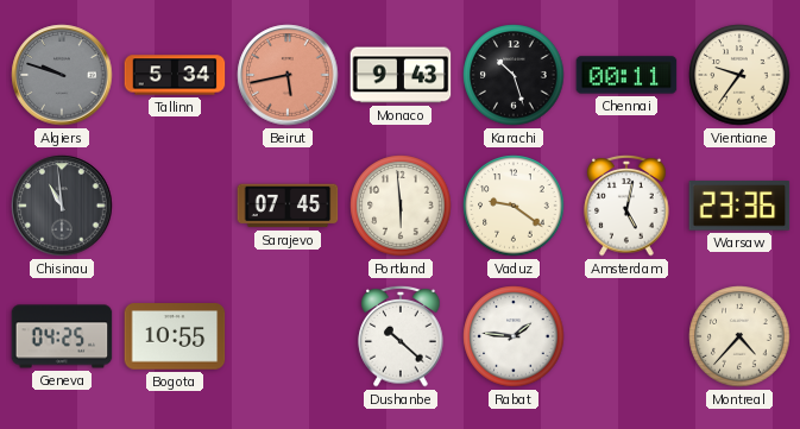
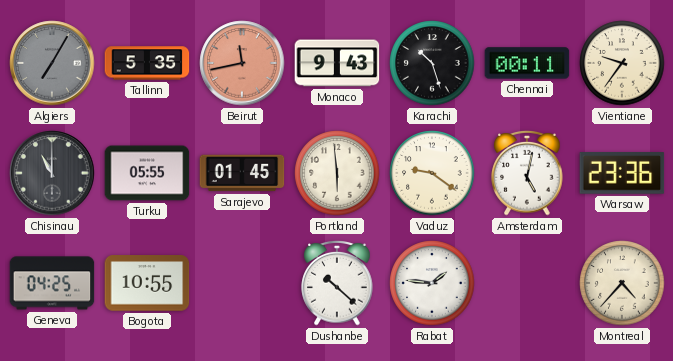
Algiers: 9:48 -> 7:05 (52, 63)
Tallinn: 5:34 -> 5:35 (147, 63)
Beirut: 5:43 -> 11:43 (242, 63)
Chisinau: 10:59 -> 11:00 (52, 173)
Turku: none -> 05:55 (147, 173)
Sarajevo: 07:45 -> 01:45 (242, 173)
